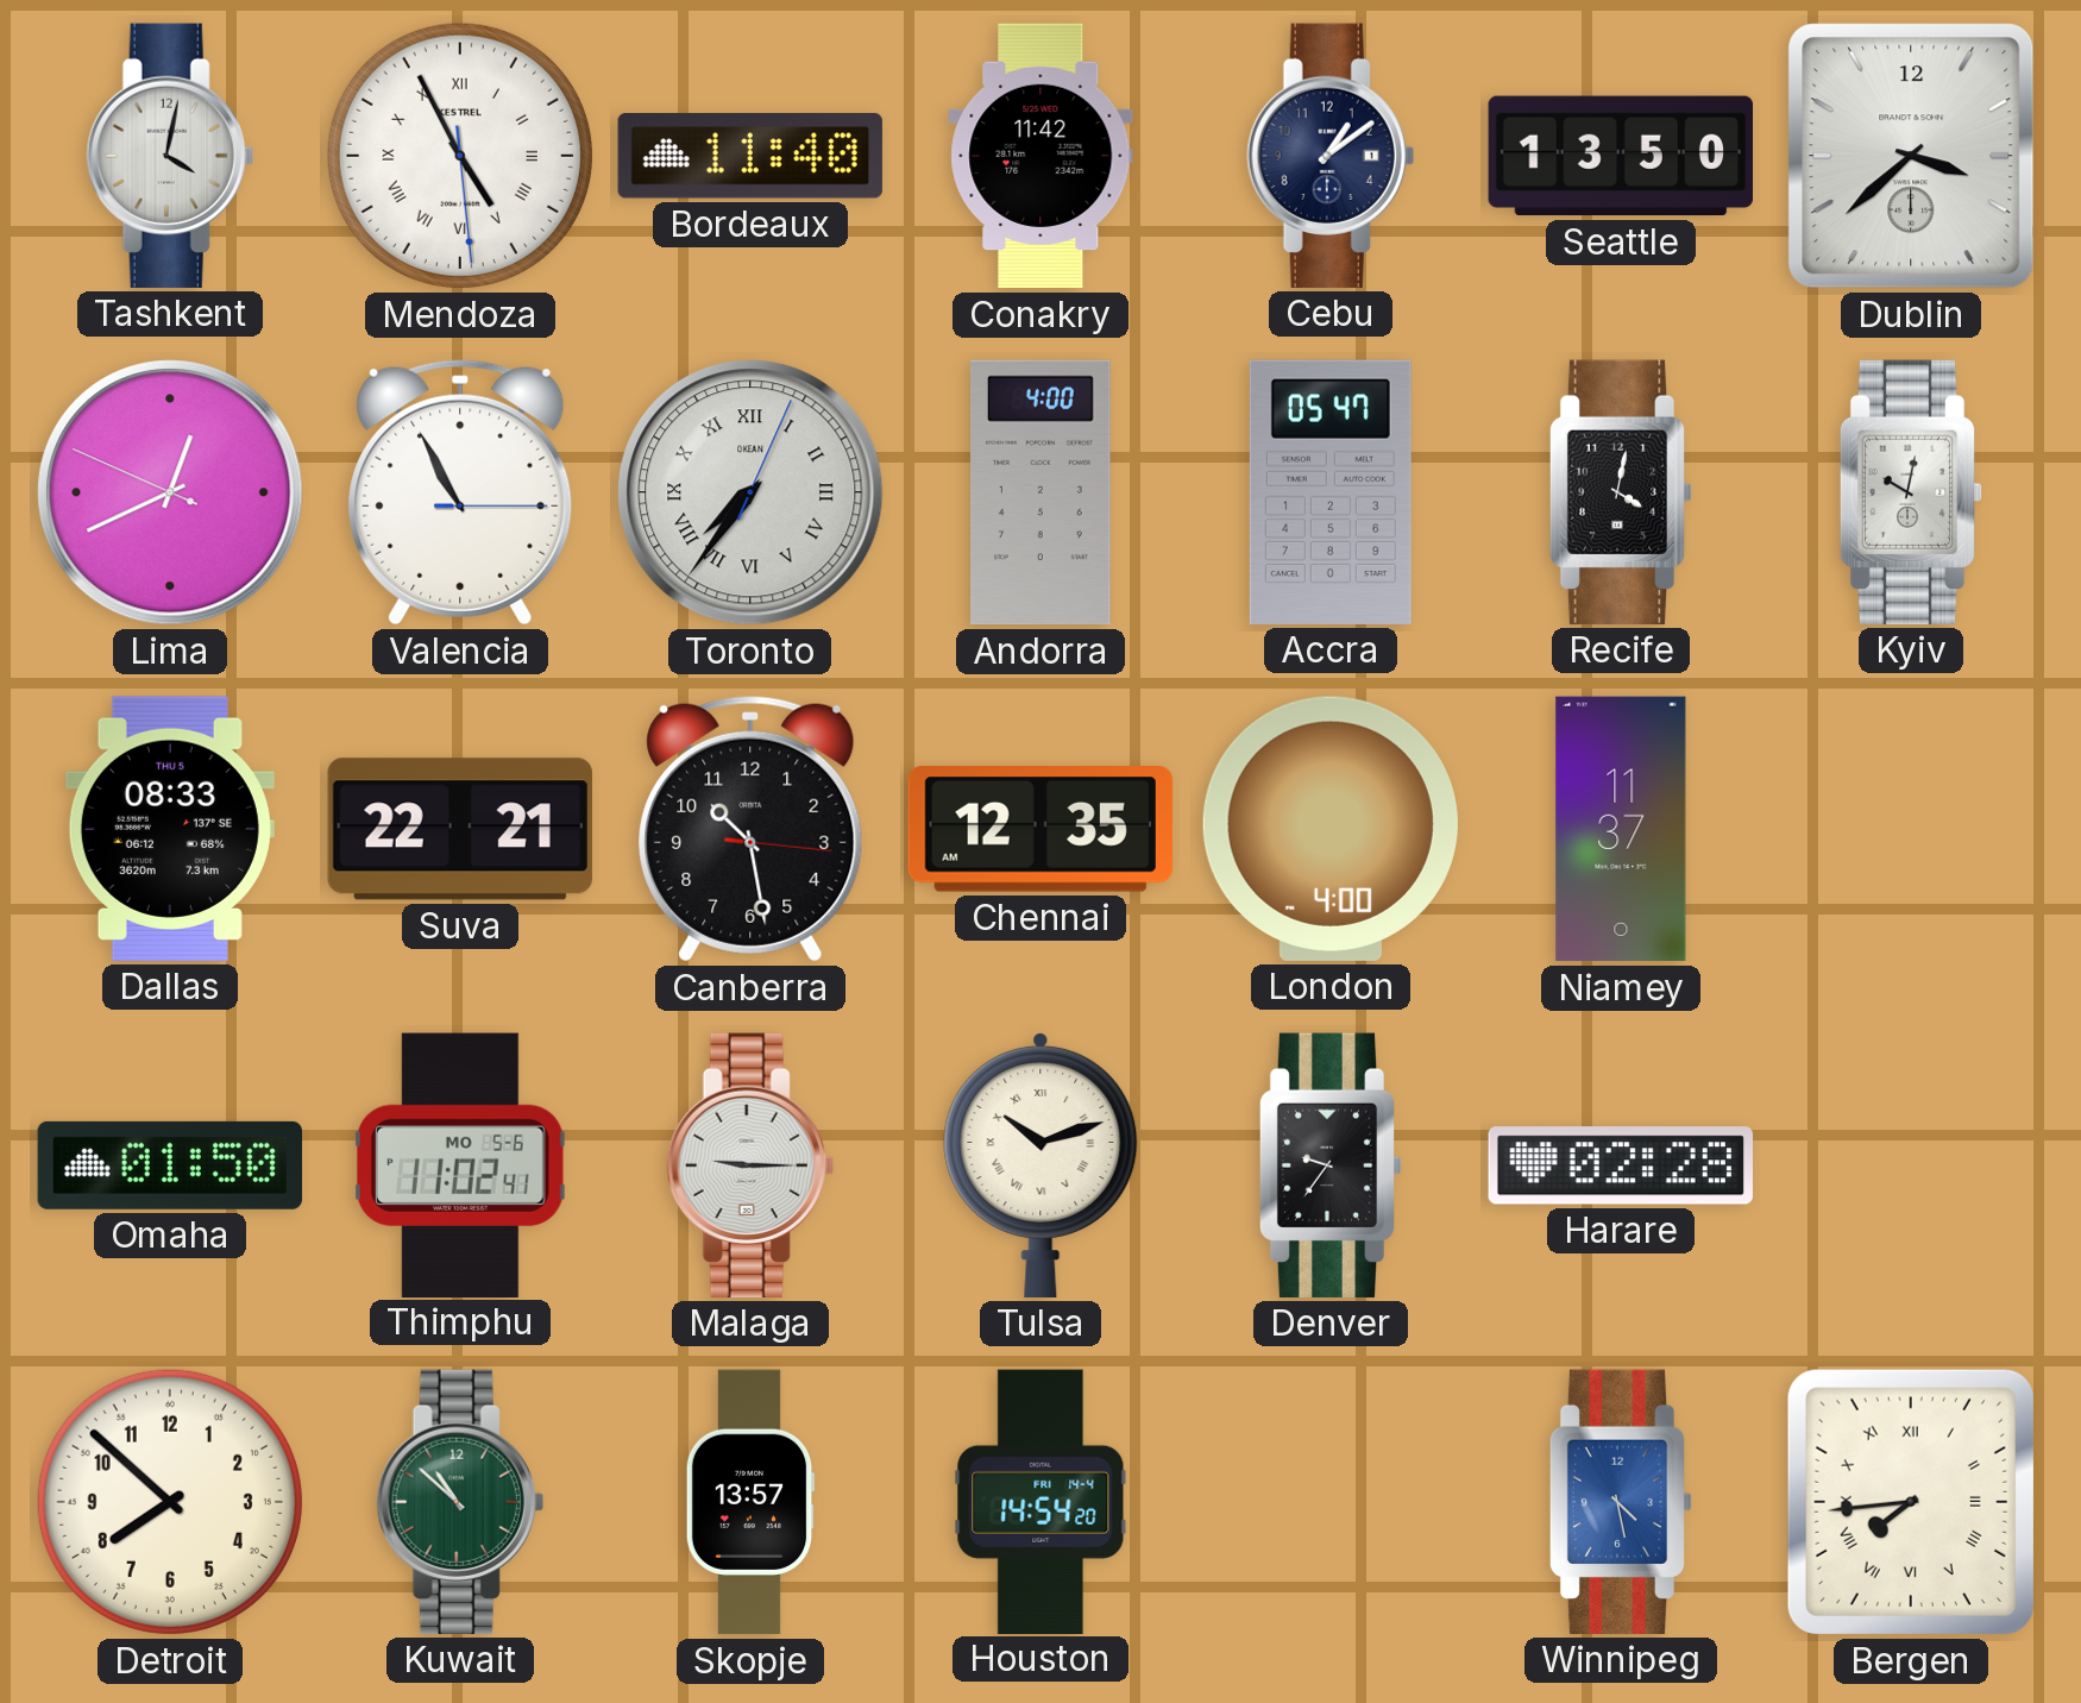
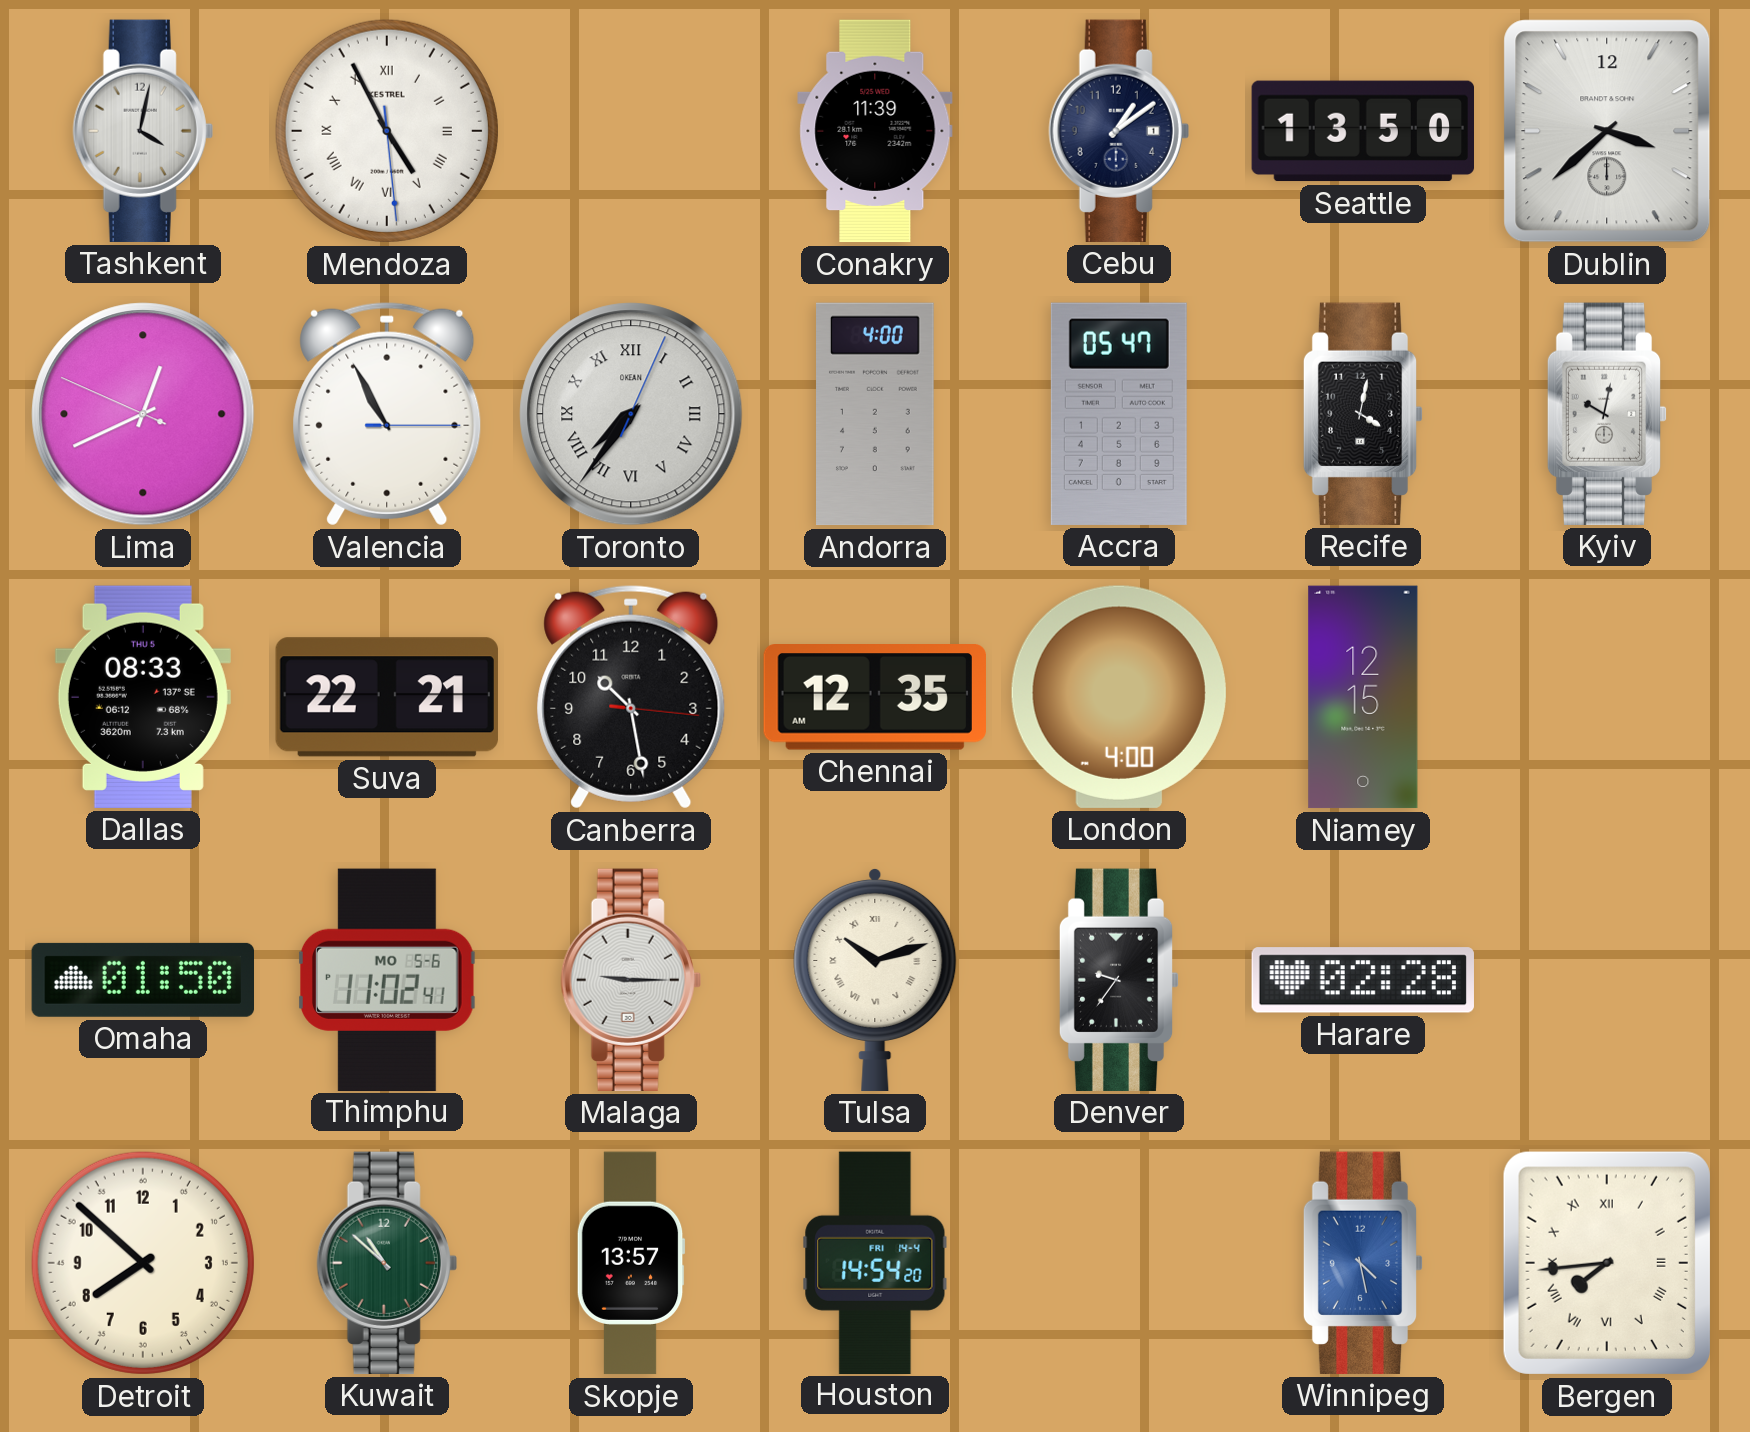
Bordeaux: 11:40 -> none (750, 156)
Conakry: 11:42 -> 11:39 (875, 131)
Niamey: 11:37 -> 12:15 (1363, 697)
